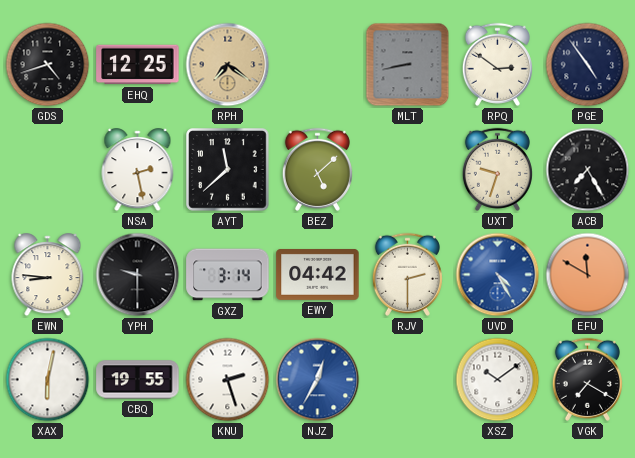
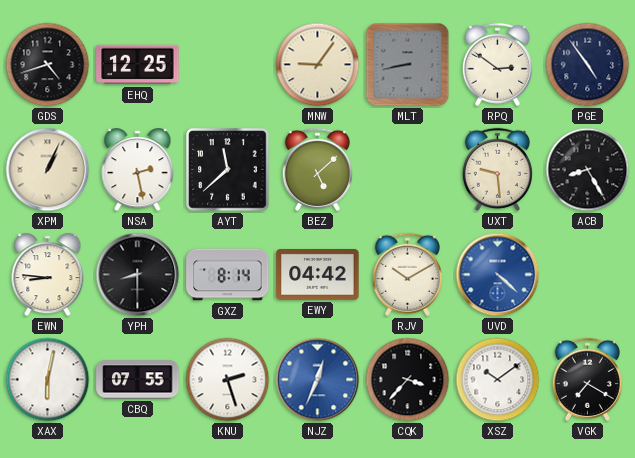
RPH: 7:21 -> none (228, 65)
MNW: none -> 9:06 (318, 65)
XPM: none -> 1:04 (48, 170)
UXT: 9:33 -> 9:29 (497, 169)
ACB: 7:25 -> 8:25 (588, 170)
YPH: 9:30 -> 8:30 (138, 275)
GXZ: 3:14 -> 8:14 (228, 275)
RJV: 2:30 -> 10:10 (407, 274)
UVD: 4:25 -> 4:22 (498, 275)
EFU: 11:50 -> none (588, 275)
CBQ: 19:55 -> 07:55 (138, 380)
NJZ: 12:35 -> 12:34 (318, 380)
CQK: none -> 3:37 (408, 380)
